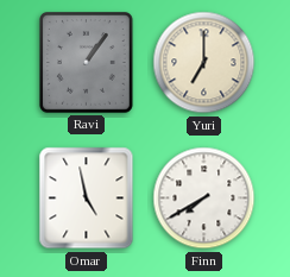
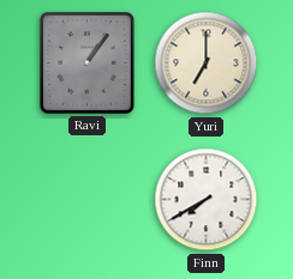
Omar: 4:58 -> none (87, 199)
